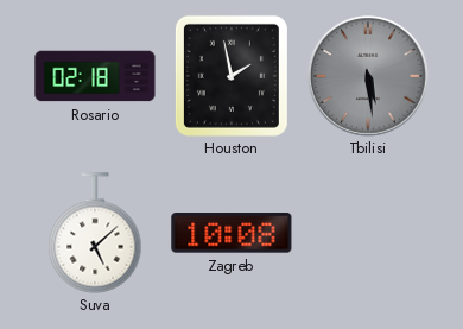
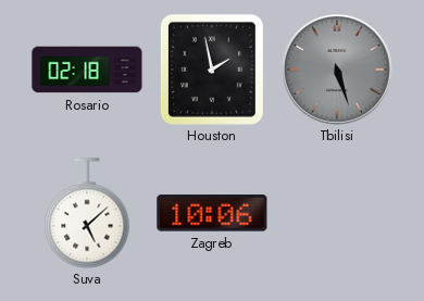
Tbilisi: 5:29 -> 5:27 (338, 71)
Zagreb: 10:08 -> 10:06 (212, 213)
